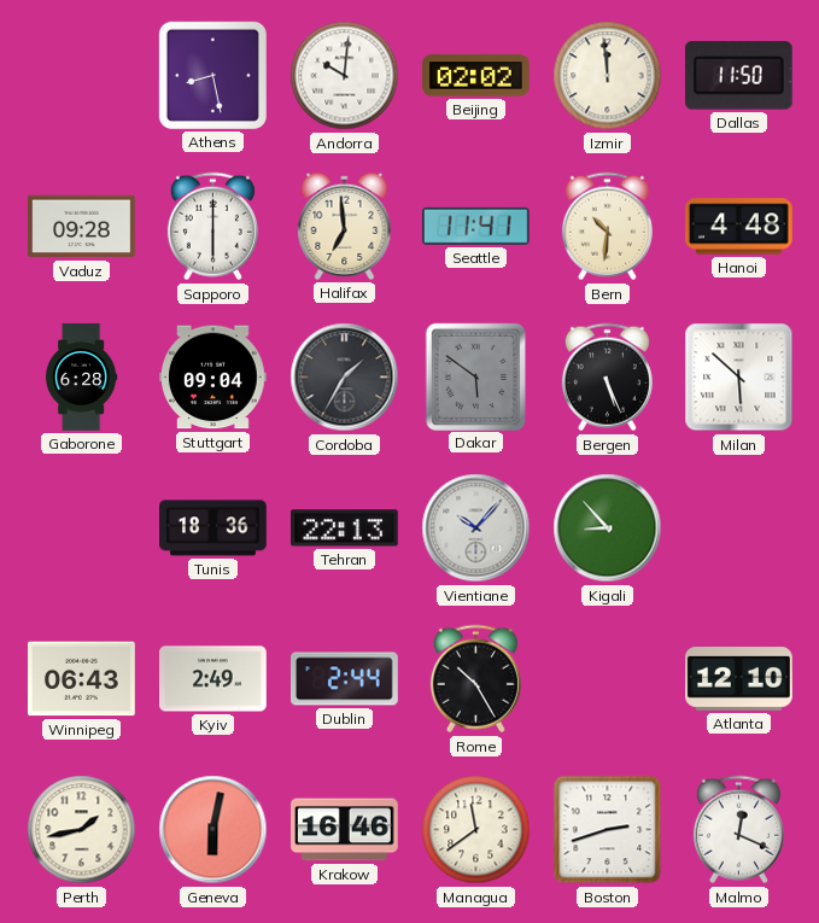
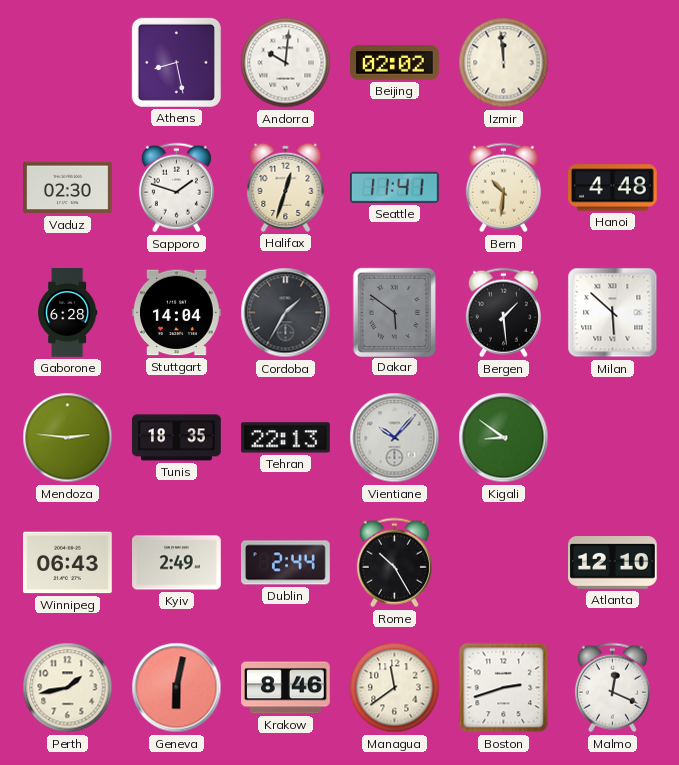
Dallas: 11:50 -> none (738, 76)
Vaduz: 09:28 -> 02:30 (68, 188)
Sapporo: 6:00 -> 1:48 (176, 188)
Halifax: 6:59 -> 12:33 (286, 187)
Stuttgart: 09:04 -> 14:04 (177, 313)
Bergen: 5:26 -> 1:29 (503, 313)
Mendoza: none -> 2:46 (68, 438)
Tunis: 18:36 -> 18:35 (177, 438)
Kigali: 8:53 -> 8:51 (504, 438)
Krakow: 16:46 -> 8:46 (286, 688)
